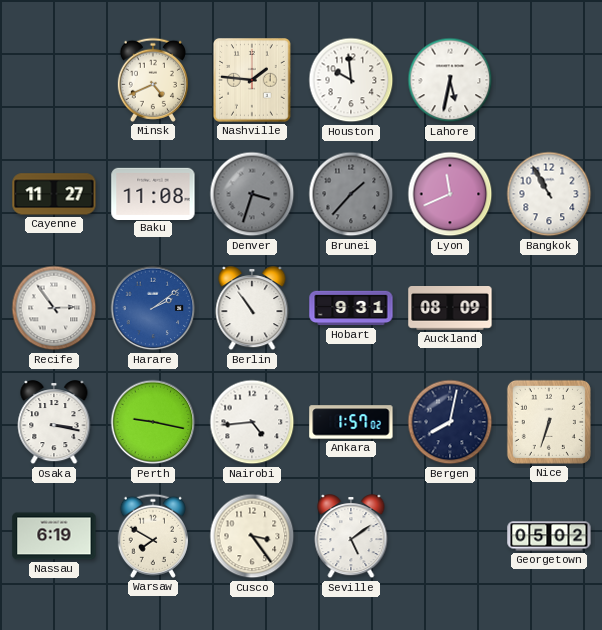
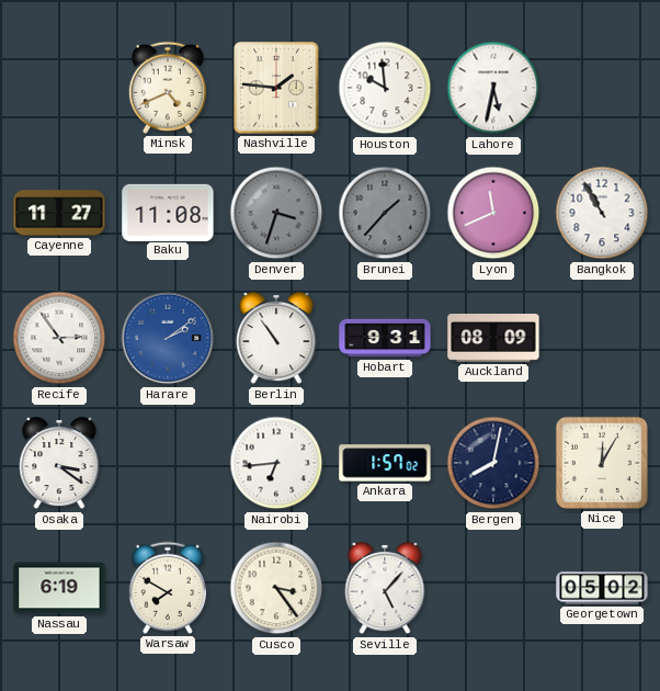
Osaka: 3:17 -> 3:21 (59, 464)
Perth: 9:17 -> none (153, 422)
Nairobi: 4:44 -> 6:44 (276, 463)
Nice: 6:33 -> 12:05 (602, 463)
Seville: 5:09 -> 5:07 (385, 589)
